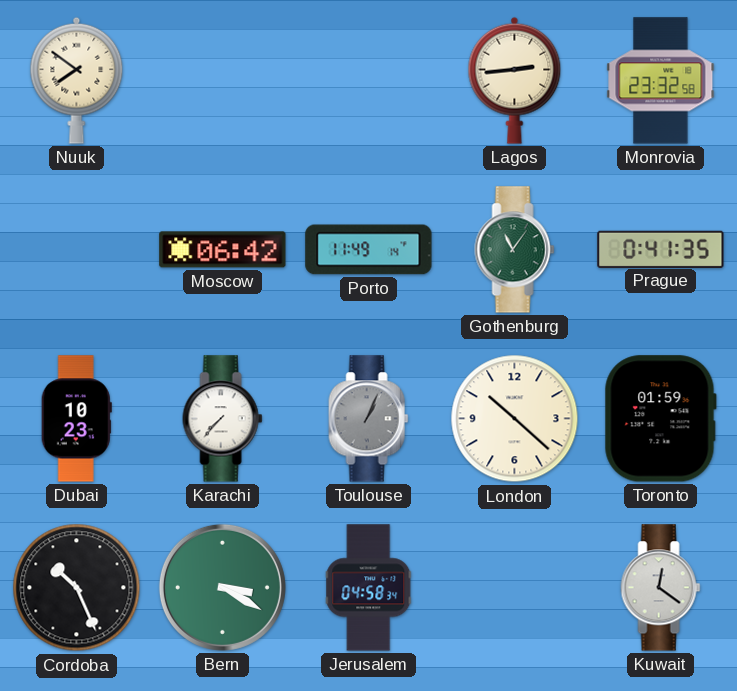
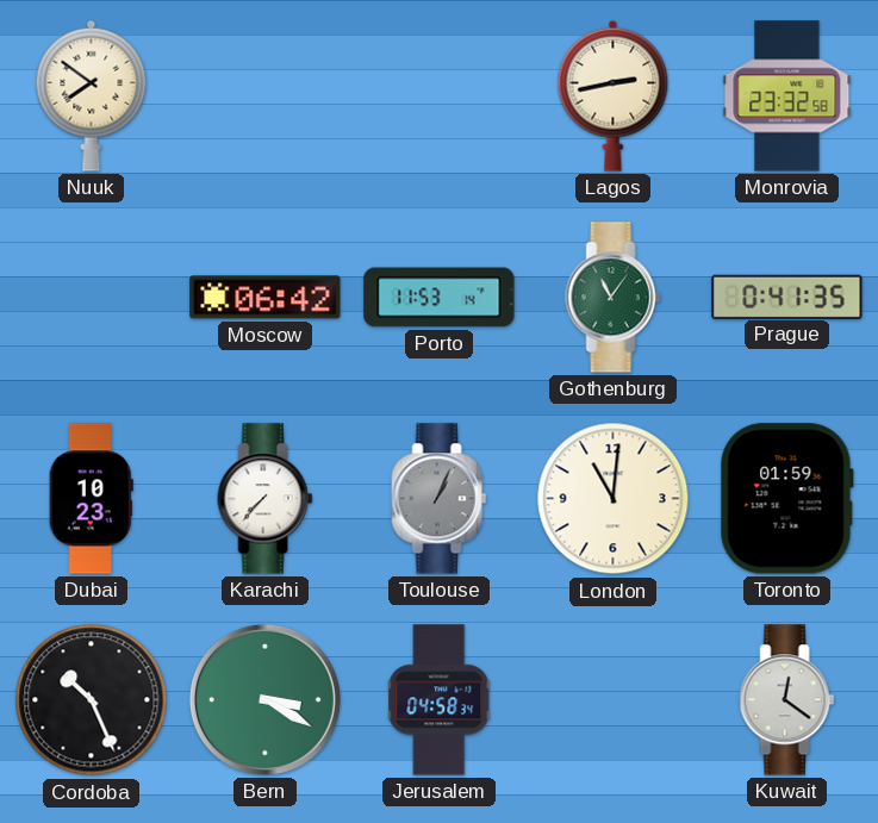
Lagos: 2:44 -> 2:43 (614, 95)
Porto: 11:49 -> 11:53 (440, 298)
London: 10:22 -> 11:01 (614, 499)
